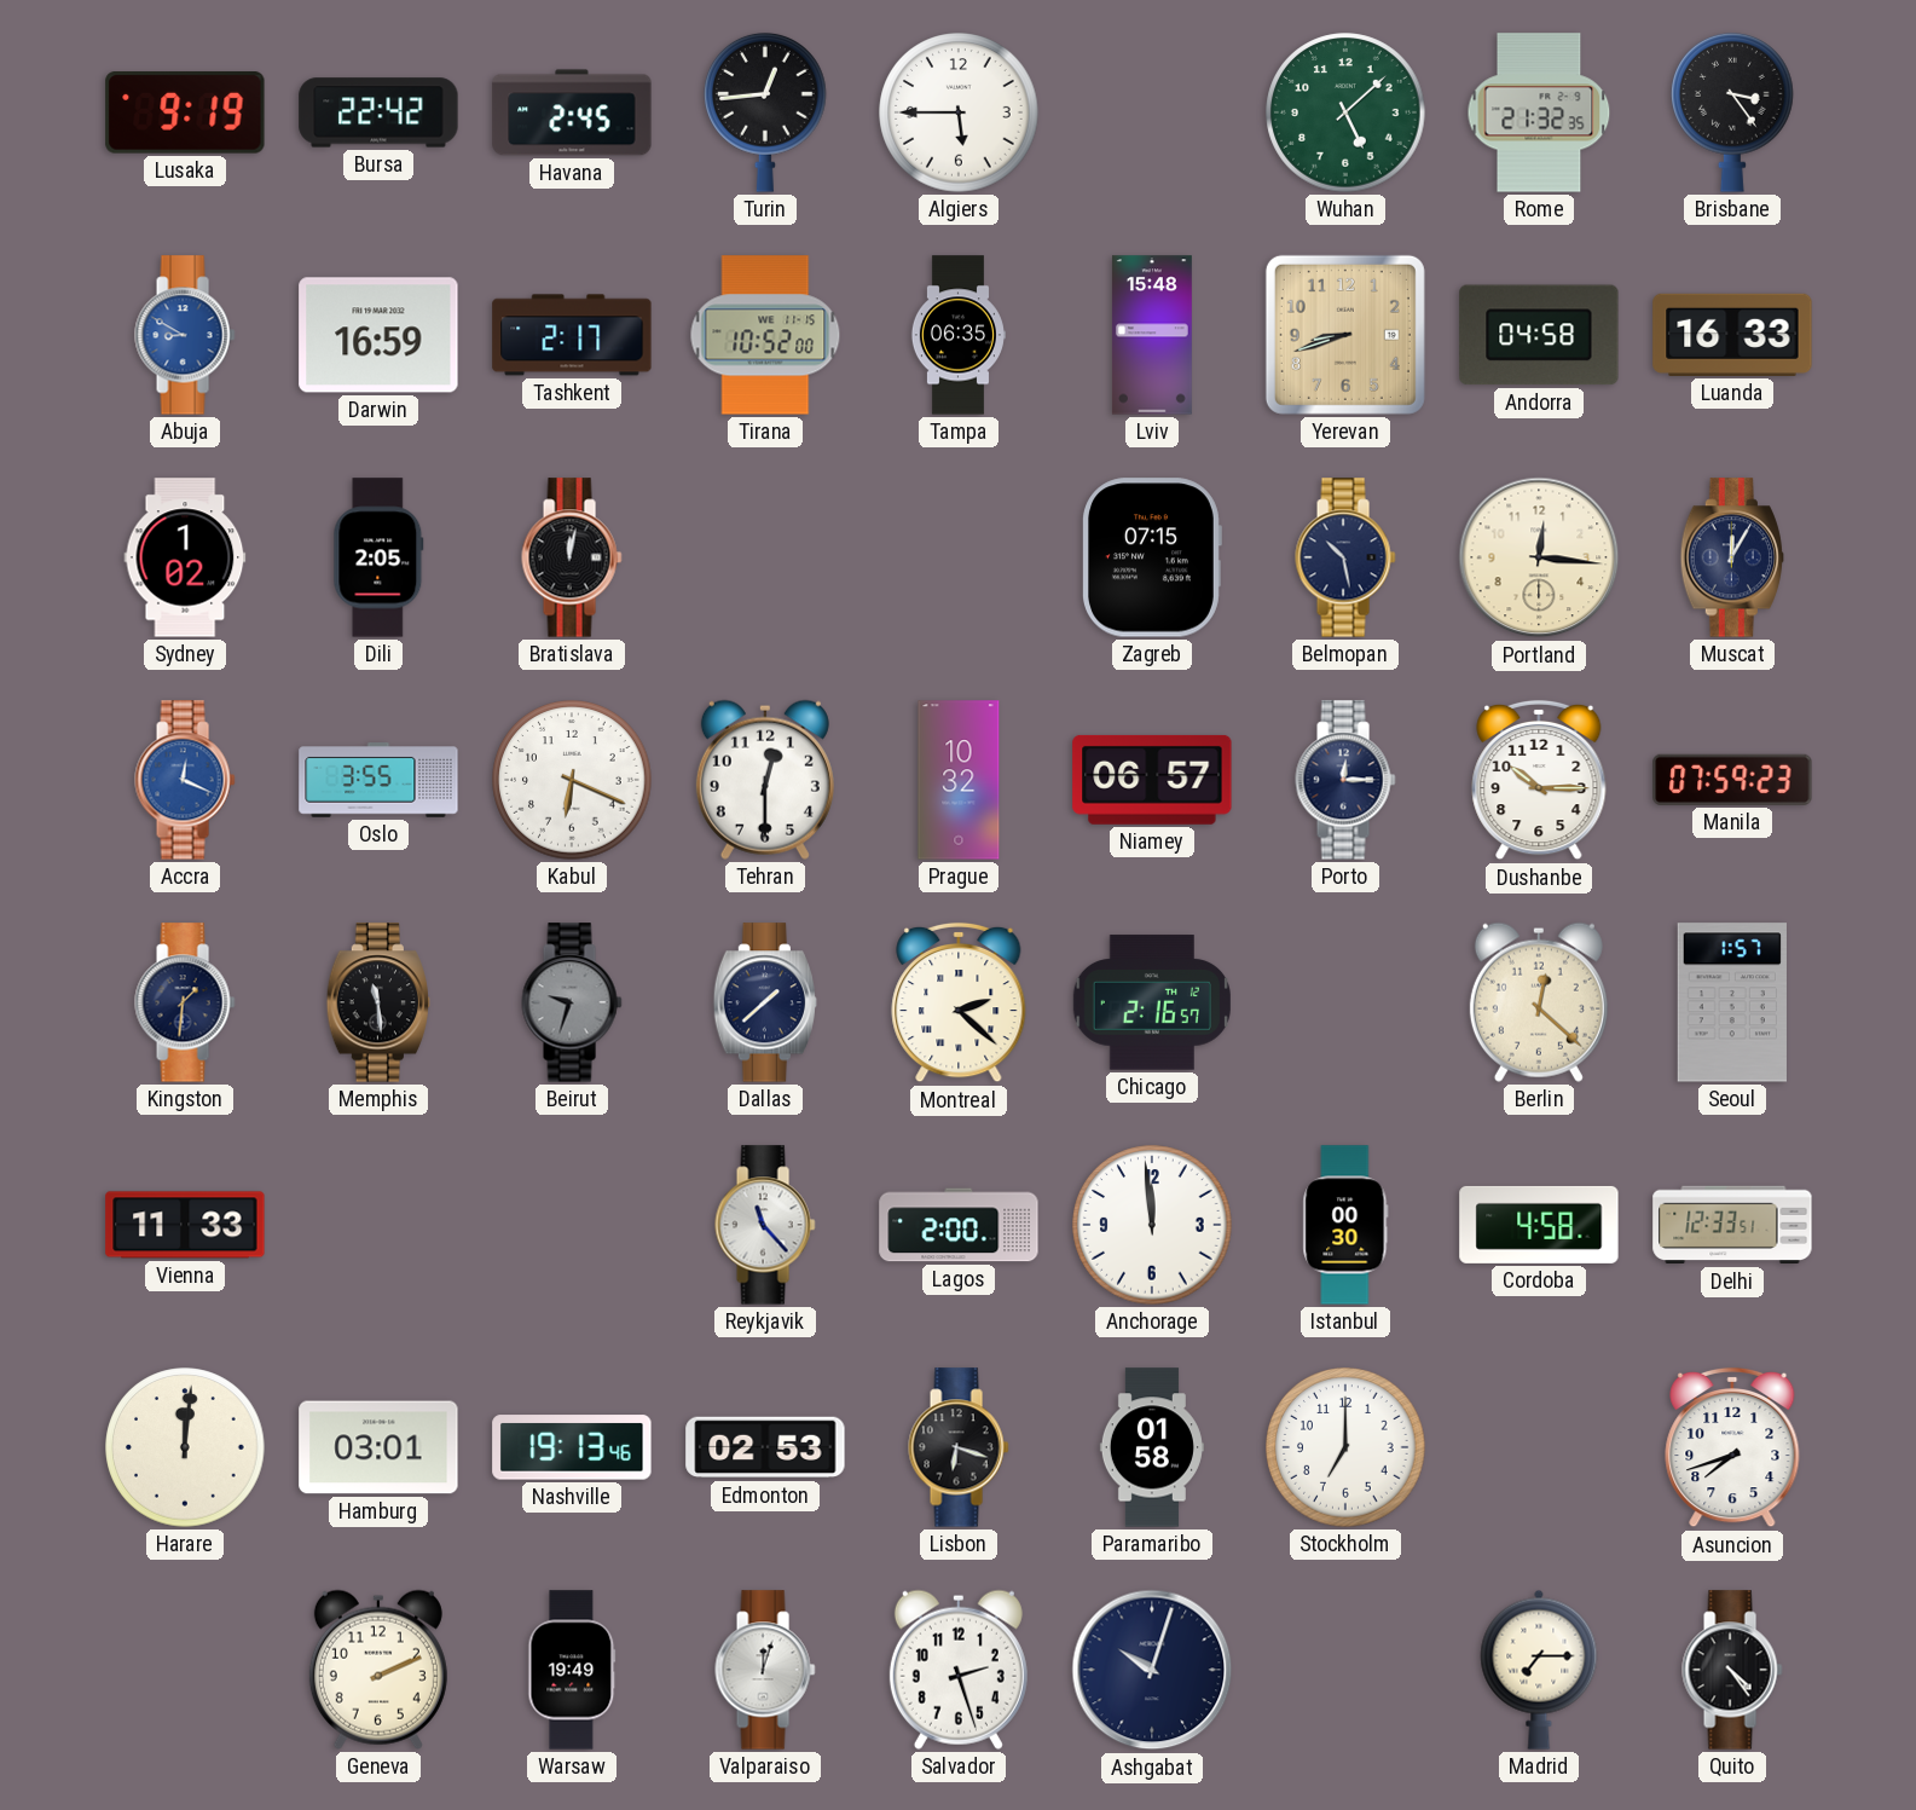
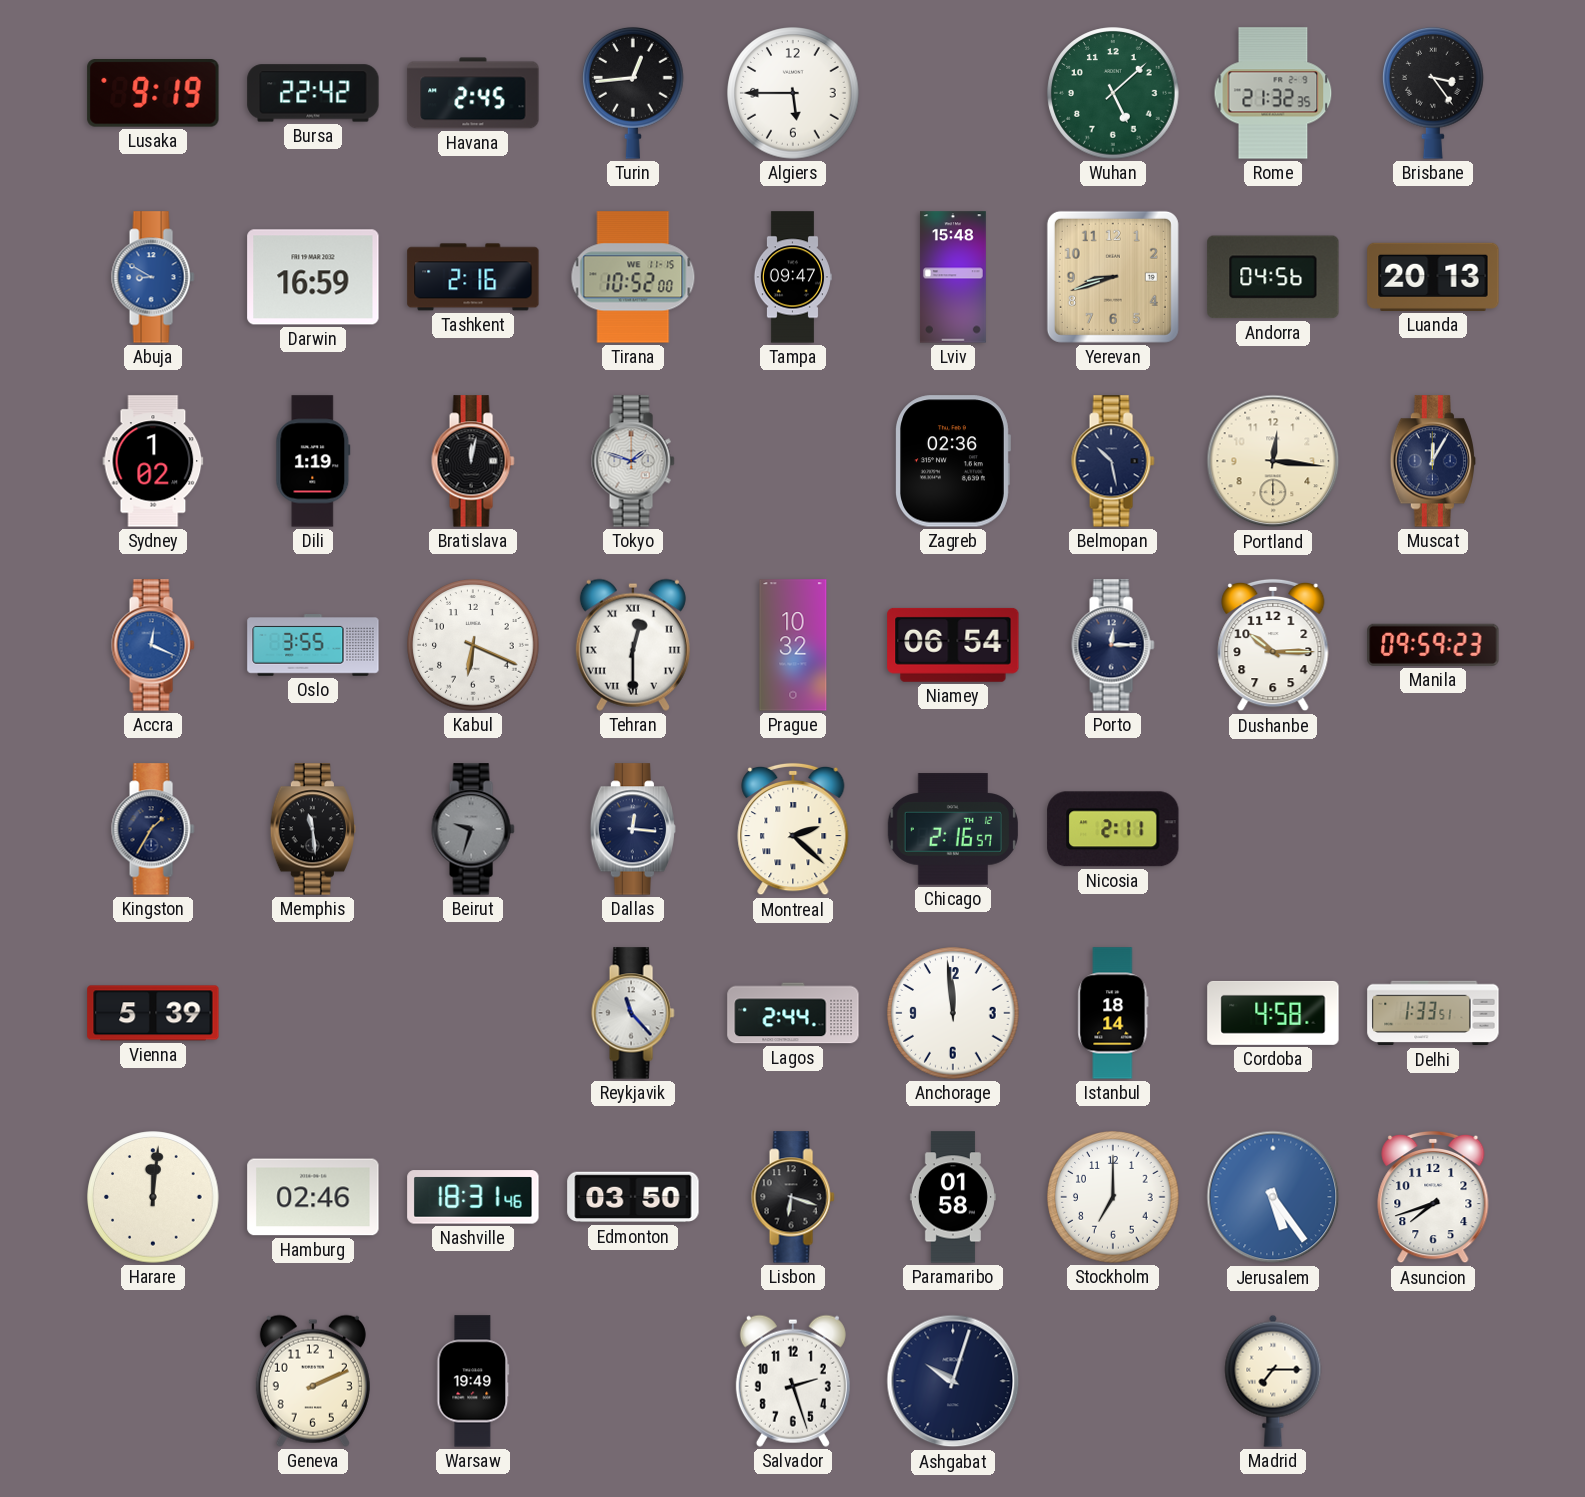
Tashkent: 2:17 -> 2:16 (473, 277)
Tampa: 06:35 -> 09:47 (792, 277)
Andorra: 04:58 -> 04:56 (1273, 277)
Luanda: 16:33 -> 20:13 (1433, 277)
Dili: 2:05 -> 1:19 (313, 461)
Tokyo: none -> 1:48 (633, 461)
Zagreb: 07:15 -> 02:36 (953, 461)
Tehran numerals: Arabic -> Roman (633, 645)
Niamey: 06:57 -> 06:54 (953, 645)
Manila: 07:59 -> 09:59 (1433, 645)
Kingston: 1:31 -> 1:35 (153, 829)
Dallas: 1:38 -> 12:16 (632, 829)
Nicosia: none -> 2:11 (1113, 829)
Berlin: 12:22 -> none (1539, 1002)
Seoul: 1:57 -> none (1732, 1002)
Vienna: 11:33 -> 5:39 (153, 1013)
Lagos: 2:00 -> 2:44 (793, 1013)
Istanbul: 00:30 -> 18:14 (1113, 1013)
Delhi: 12:33 -> 1:33 (1433, 1013)
Hamburg: 03:01 -> 02:46 (313, 1197)
Nashville: 19:13 -> 18:31 (473, 1197)
Edmonton: 02:53 -> 03:50 (633, 1197)
Jerusalem: none -> 5:24 (1273, 1197)
Valparaiso: 12:03 -> none (765, 1670)
Quito: 4:24 -> none (1732, 1670)
